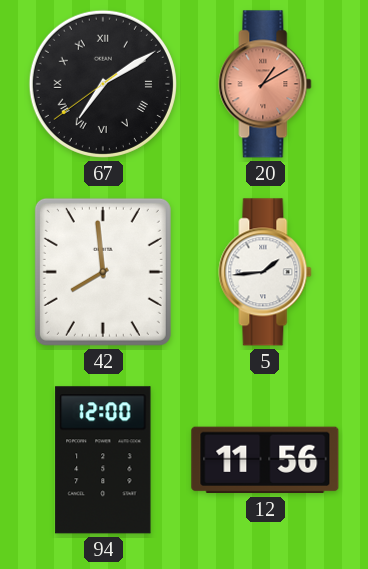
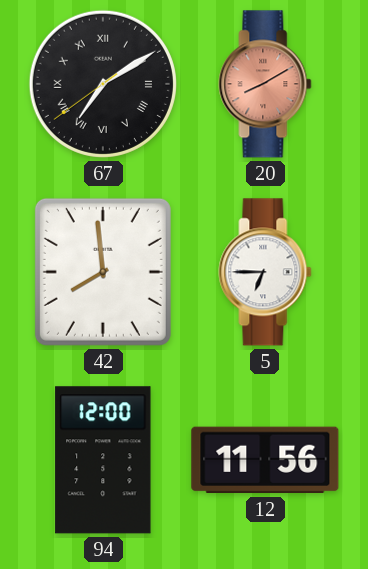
20: 1:10 -> 8:10 (265, 84)
5: 1:44 -> 6:45 (265, 272)
